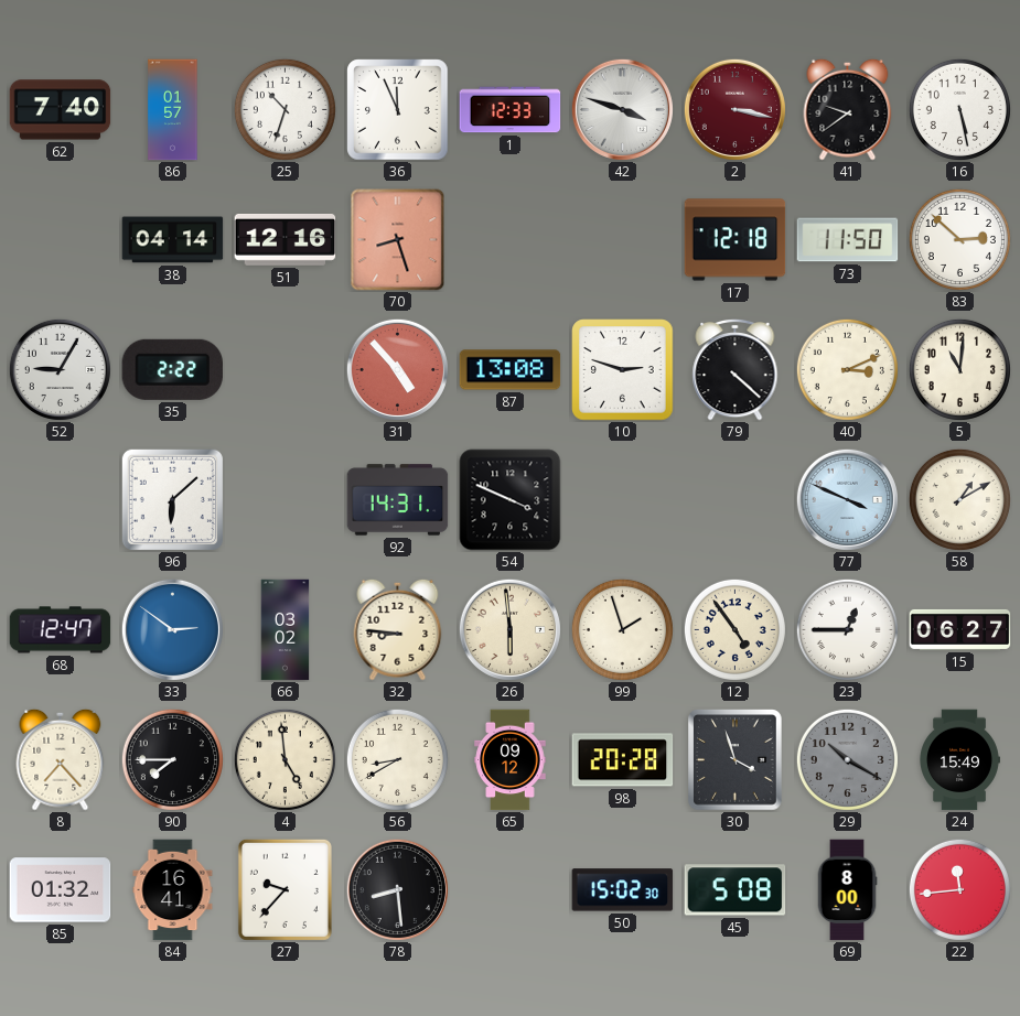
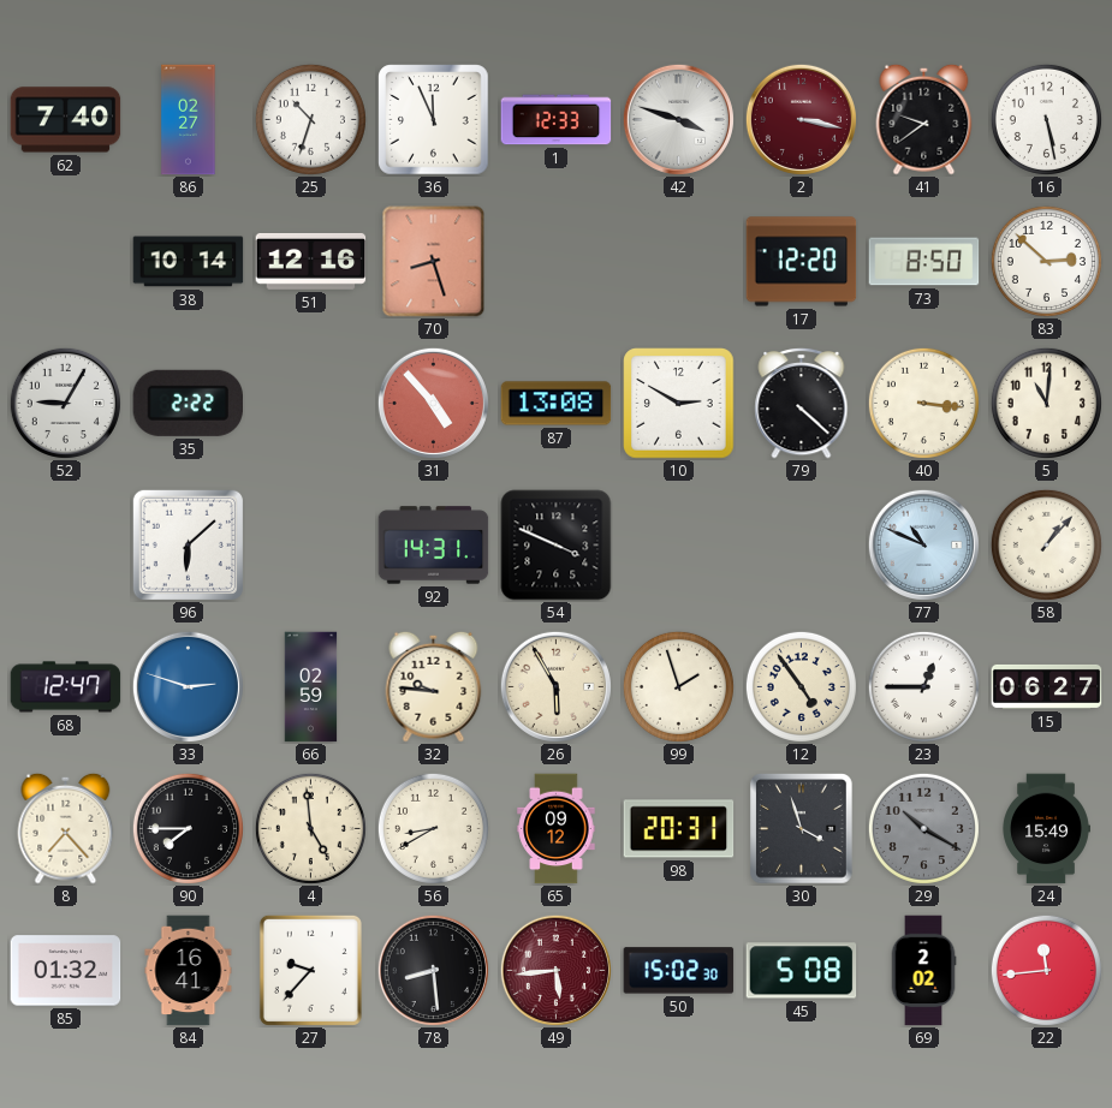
86: 01:57 -> 02:27 (189, 120)
38: 04:14 -> 10:14 (189, 262)
17: 12:18 -> 12:20 (802, 262)
73: 11:50 -> 8:50 (924, 262)
10: 2:48 -> 2:50 (679, 404)
40: 3:11 -> 3:16 (923, 403)
77: 3:49 -> 10:49 (923, 544)
58: 1:10 -> 1:07 (1046, 544)
33: 2:51 -> 2:48 (188, 686)
66: 03:02 -> 02:59 (311, 687)
32: 8:46 -> 9:46 (434, 686)
26: 5:59 -> 5:55 (555, 686)
98: 20:28 -> 20:31 (679, 829)
49: none -> 5:44 (555, 970)
69: 8:00 -> 2:02 (923, 971)
